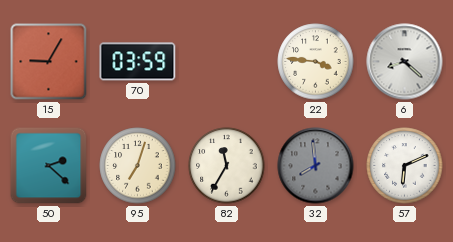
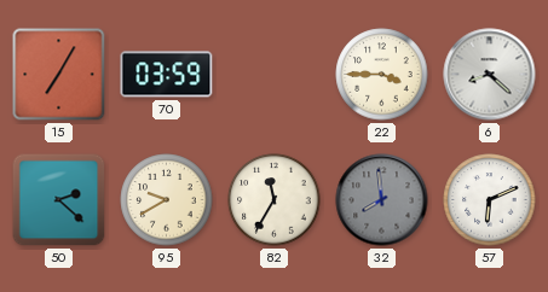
15: 9:05 -> 7:05 (59, 75)
22: 3:46 -> 3:45 (382, 75)
95: 7:03 -> 9:40 (167, 200)
